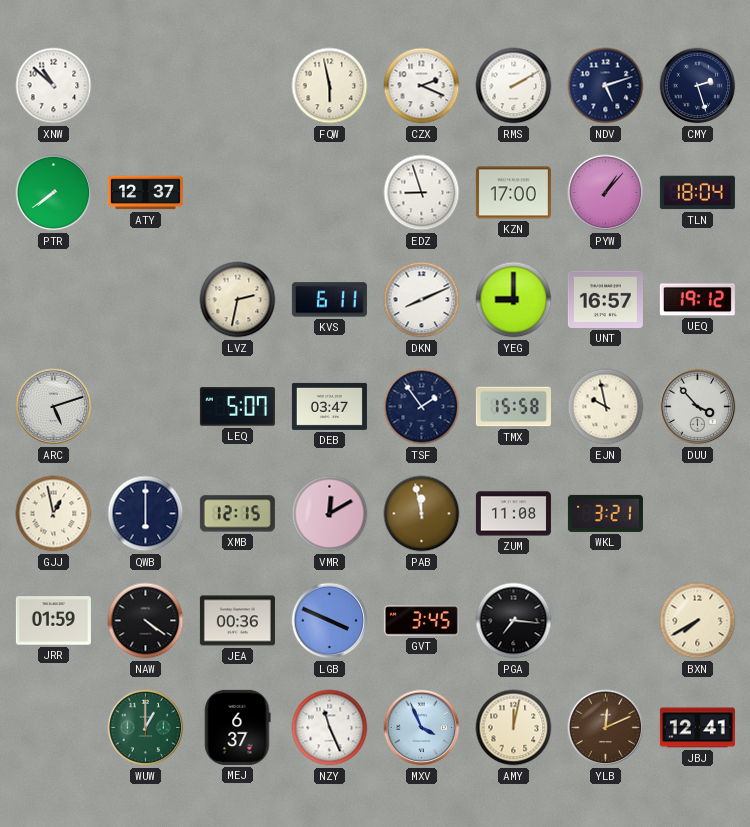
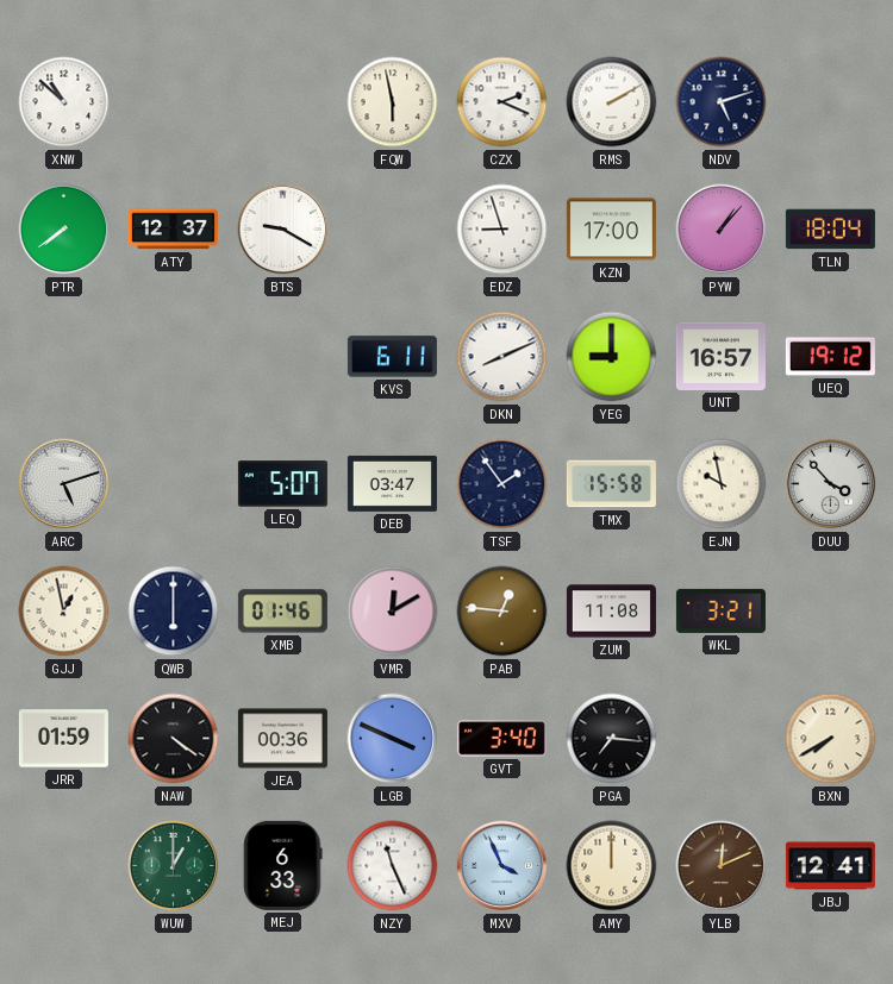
CMY: 2:27 -> none (698, 86)
BTS: none -> 9:20 (283, 230)
LVZ: 2:32 -> none (238, 300)
XMB: 12:15 -> 01:46 (282, 612)
PAB: 11:58 -> 12:46 (502, 612)
GVT: 3:45 -> 3:40 (501, 739)
MEJ: 6:37 -> 6:33 (283, 865)
AMY: 12:02 -> 12:00 (612, 866)
